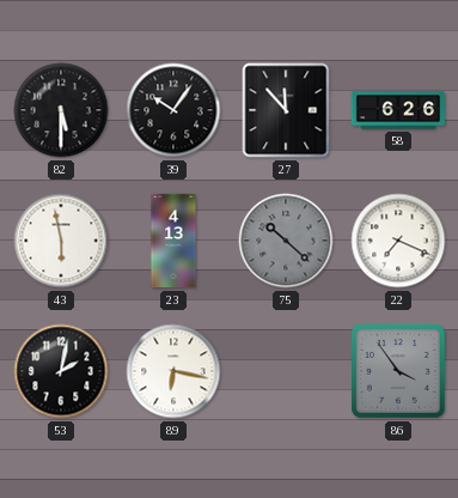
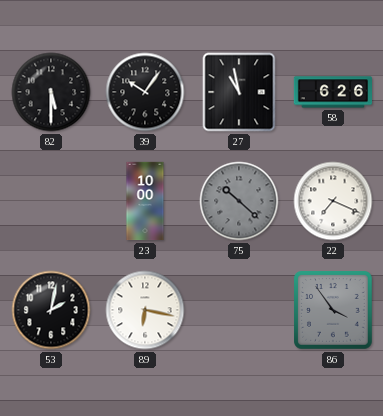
27: 11:53 -> 10:58 (239, 92)
43: 5:58 -> none (61, 241)
23: 4:13 -> 10:00 (145, 201)
